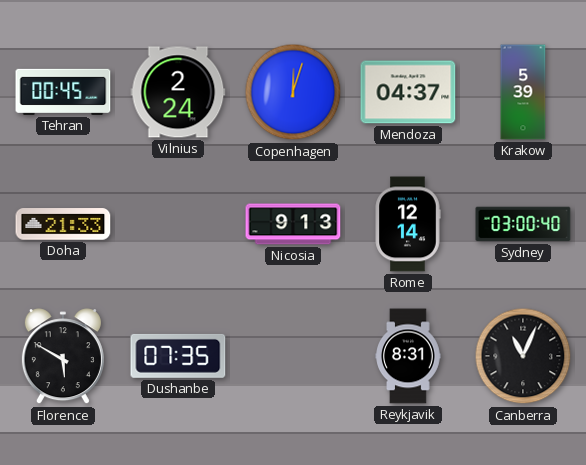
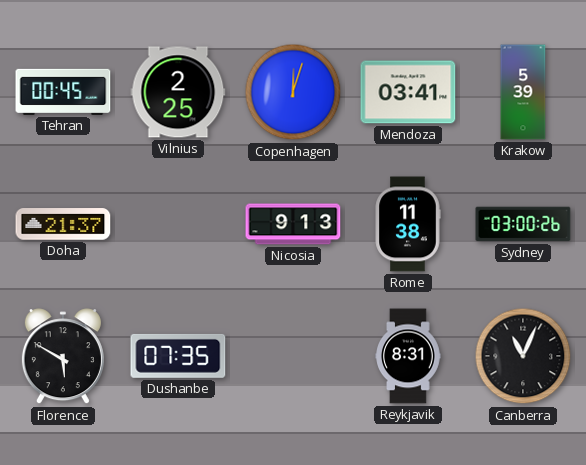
Vilnius: 2:24 -> 2:25 (178, 92)
Mendoza: 04:37 -> 03:41 (408, 92)
Doha: 21:33 -> 21:37 (63, 224)
Rome: 12:14 -> 11:38 (408, 224)
Sydney: 03:00:40 -> 03:00:26 (523, 224)
